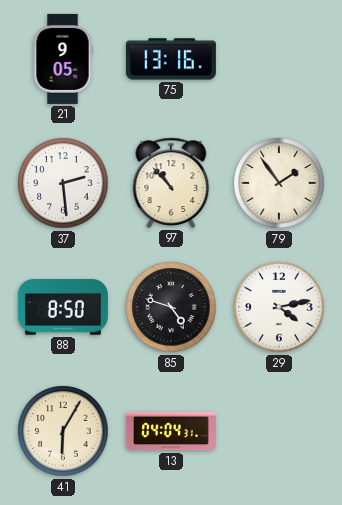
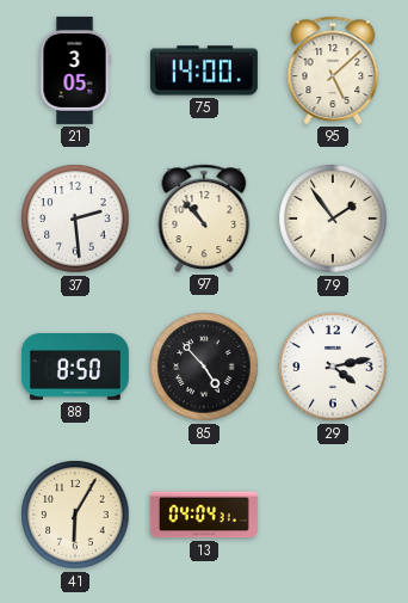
21: 9:05 -> 3:05 (75, 70)
75: 13:16 -> 14:00 (204, 70)
95: none -> 5:08 (333, 70)
85: 4:48 -> 4:53 (204, 367)
